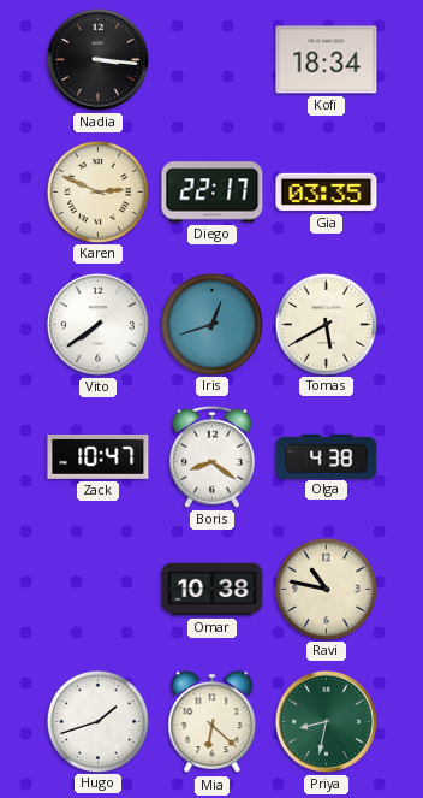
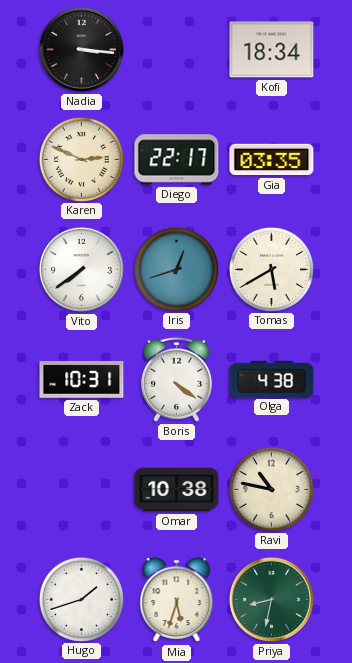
Zack: 10:47 -> 10:31 (82, 379)
Boris: 8:21 -> 4:21 (176, 379)
Mia: 6:22 -> 5:33 (177, 600)
